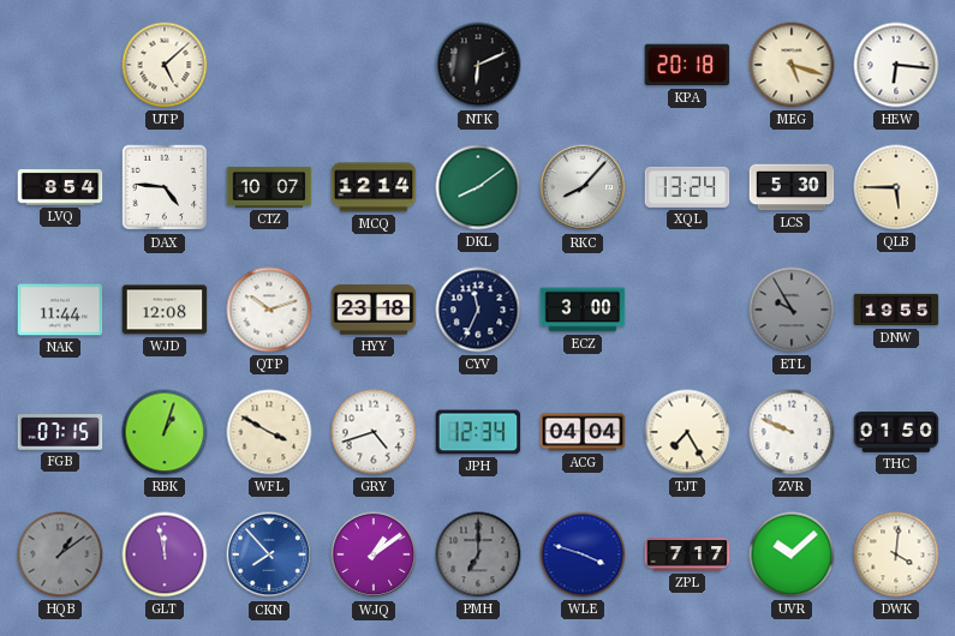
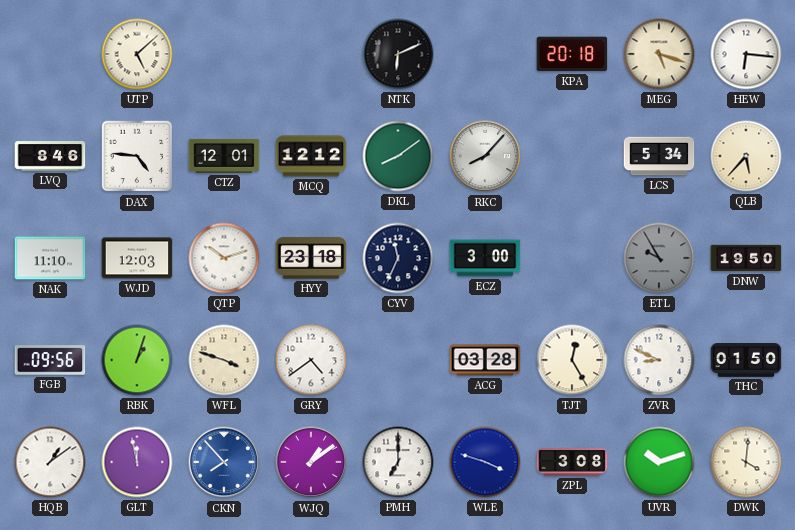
LVQ: 8:54 -> 8:46 (50, 156)
CTZ: 10:07 -> 12:01 (224, 156)
MCQ: 12:14 -> 12:12 (311, 156)
XQL: 13:24 -> none (687, 187)
LCS: 5:30 -> 5:34 (659, 156)
QLB: 5:45 -> 5:37 (746, 156)
NAK: 11:44 -> 11:10 (50, 258)
WJD: 12:08 -> 12:03 (137, 258)
DNW: 19:55 -> 19:50 (746, 258)
FGB: 07:15 -> 09:56 (50, 360)
WFL: 3:50 -> 3:48 (224, 360)
GRY: 4:42 -> 4:39 (311, 360)
JPH: 12:34 -> none (478, 432)
ACG: 04:04 -> 03:28 (485, 360)
TJT: 7:25 -> 12:25 (572, 360)
ZVR: 9:49 -> 8:49 (659, 360)
HQB dial: grey -> white (50, 462)
PMH dial: grey -> white (398, 462)
ZPL: 7:17 -> 3:08 (572, 462)
UVR: 10:08 -> 10:12 (659, 462)
